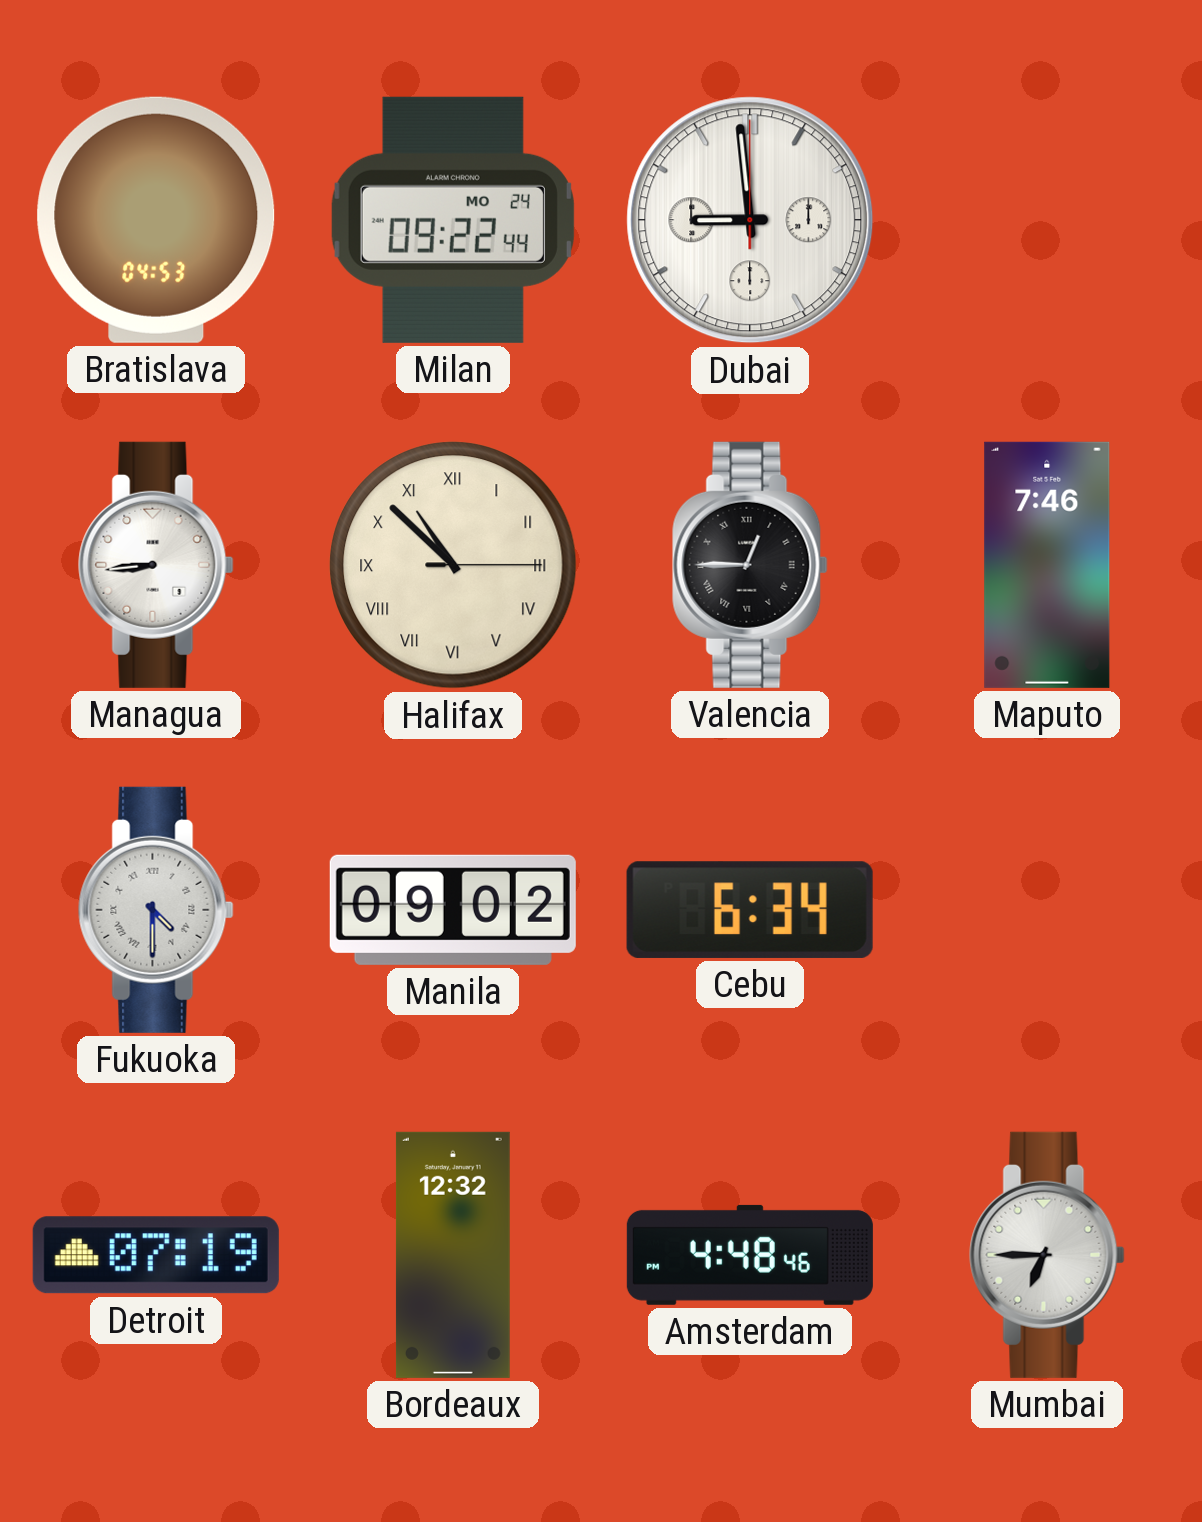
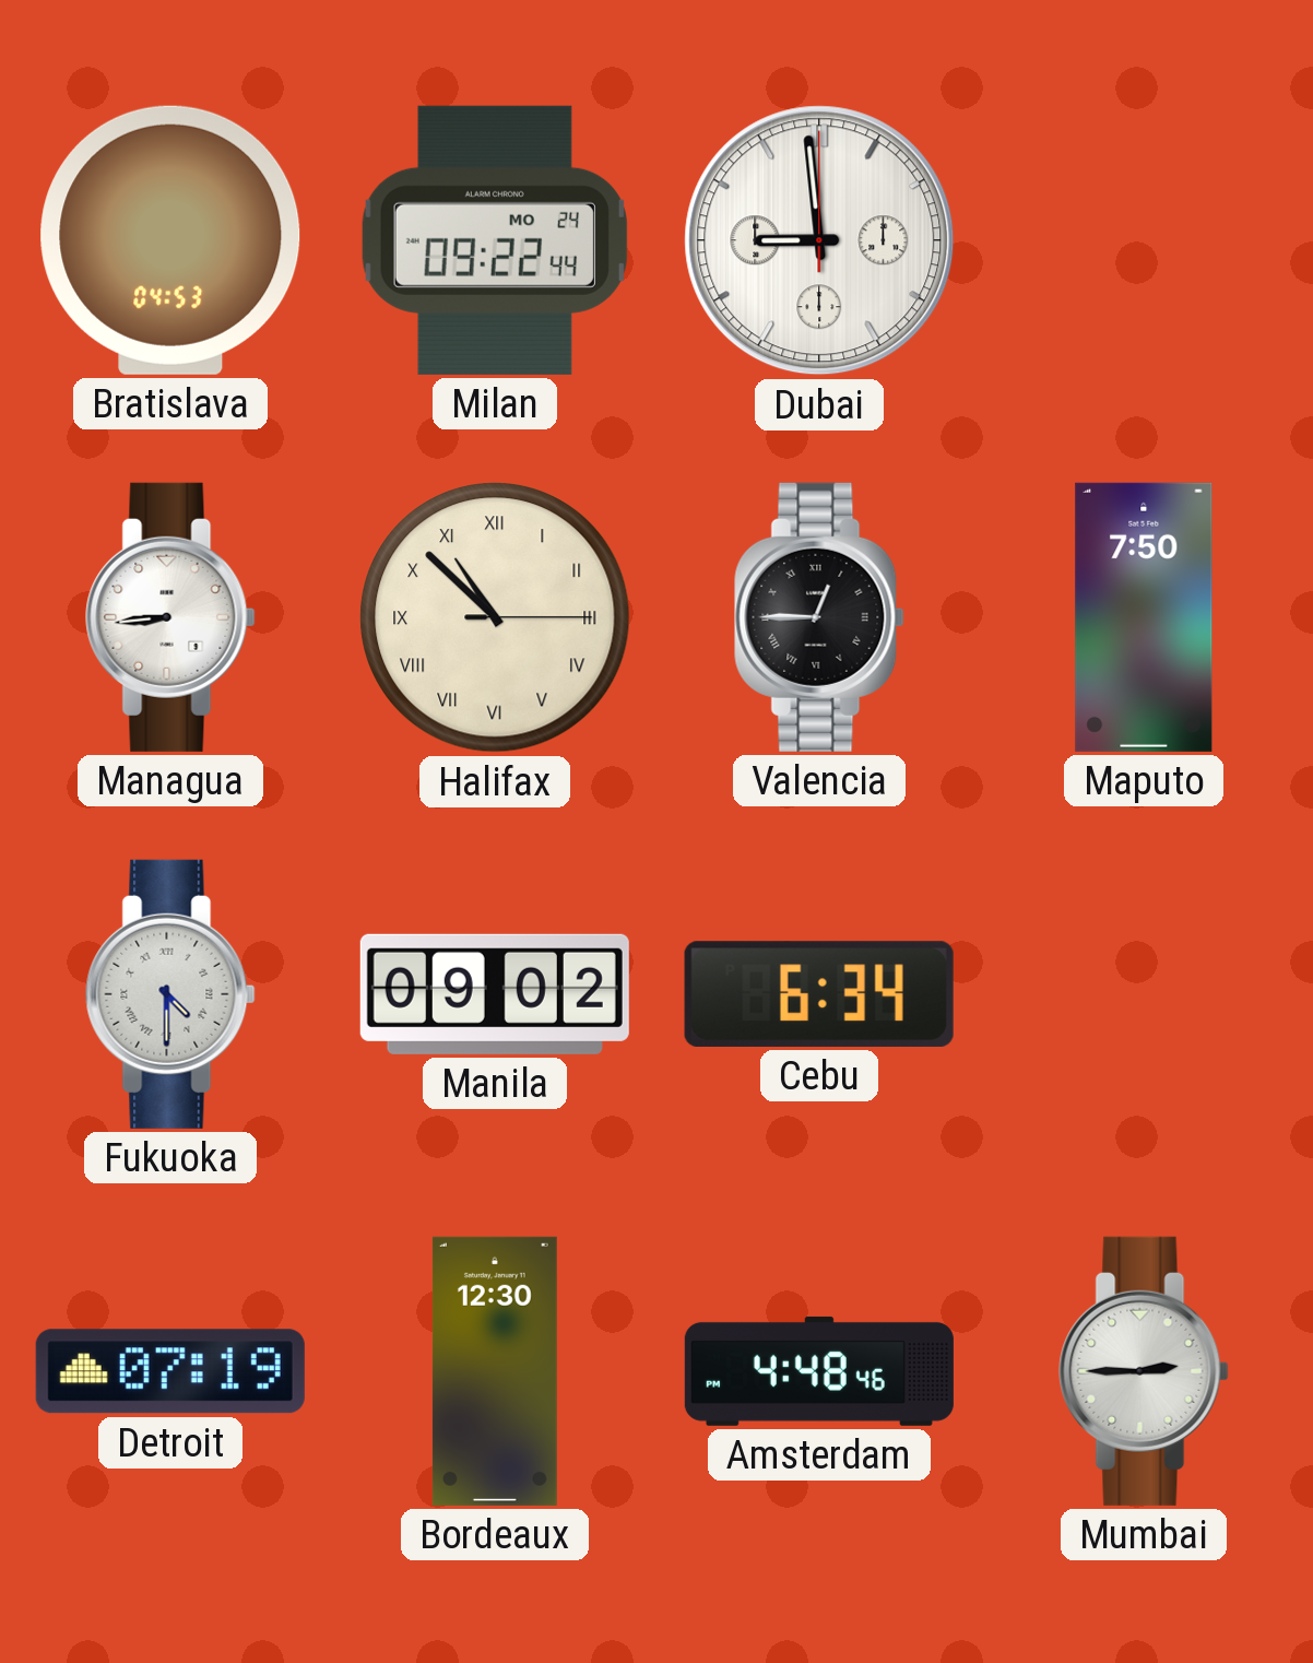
Maputo: 7:46 -> 7:50 (1144, 617)
Bordeaux: 12:32 -> 12:30 (495, 1371)
Mumbai: 6:45 -> 2:45 (1144, 1371)
